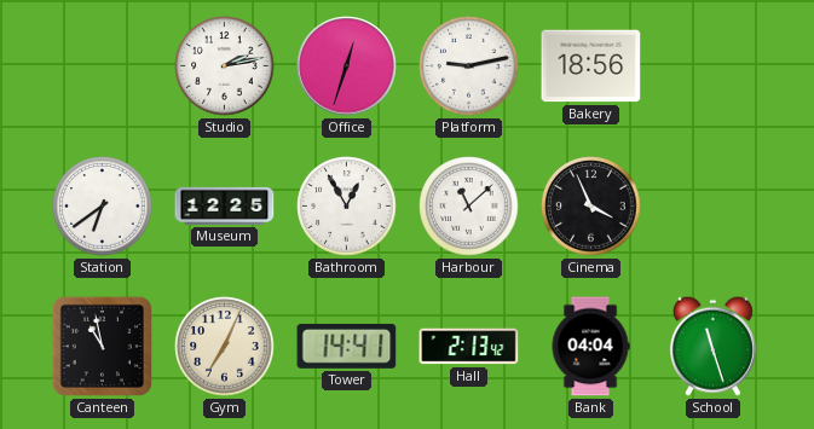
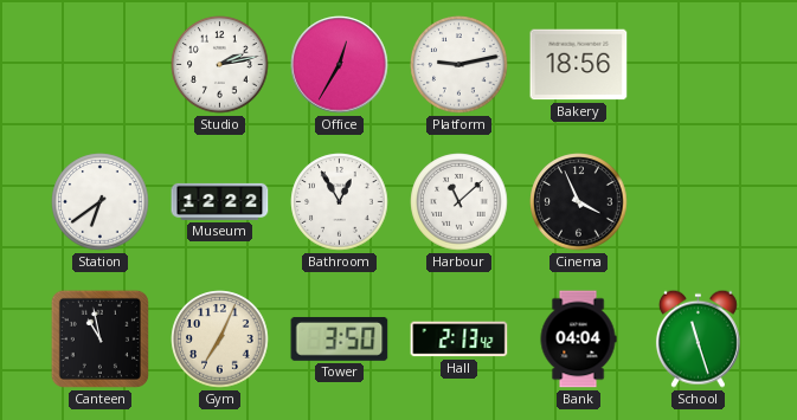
Office: 12:33 -> 12:35 (340, 65)
Museum: 12:25 -> 12:22 (220, 201)
Tower: 14:41 -> 3:50 (340, 340)
